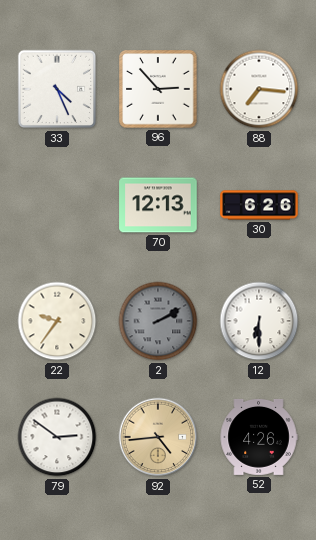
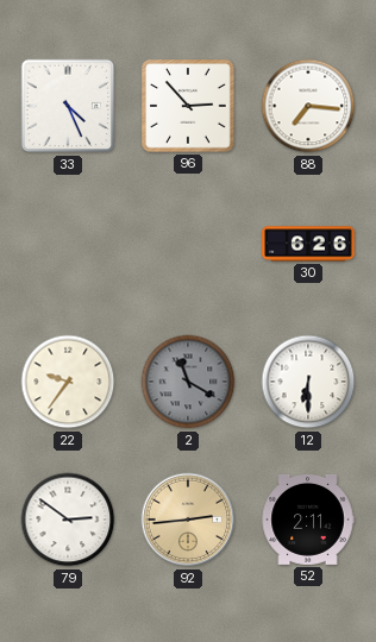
70: 12:13 -> none (158, 205)
2: 2:10 -> 11:20 (188, 382)
92: 4:44 -> 2:44 (188, 520)
52: 4:26 -> 2:11 (308, 520)
